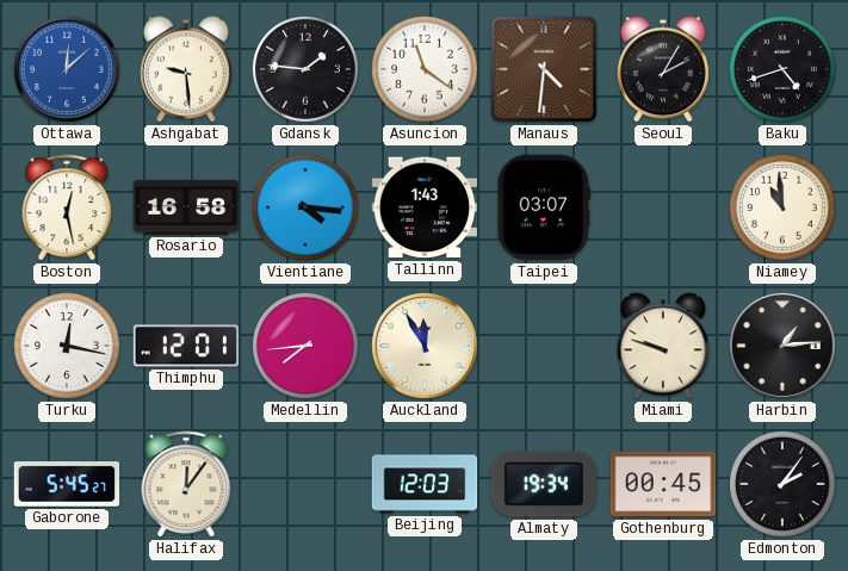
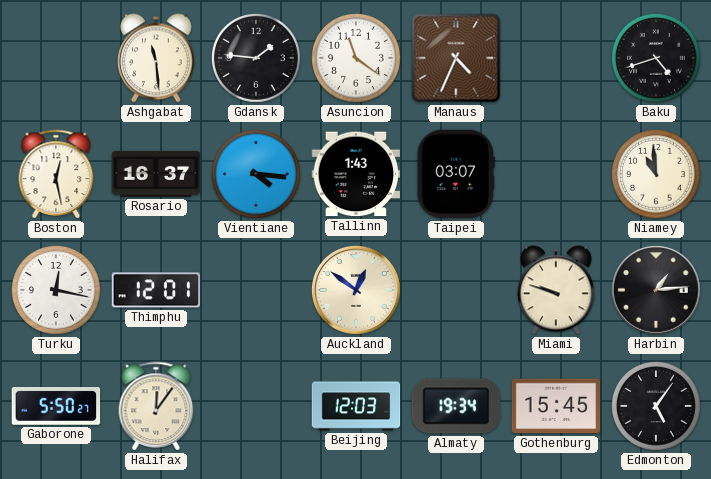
Ottawa: 12:08 -> none (68, 70)
Ashgabat: 9:29 -> 11:29 (157, 58)
Manaus: 4:31 -> 4:34 (456, 58)
Seoul: 2:05 -> none (664, 69)
Rosario: 16:58 -> 16:37 (156, 174)
Medellin: 7:44 -> none (307, 347)
Auckland: 11:55 -> 12:51 (357, 291)
Gaborone: 5:45 -> 5:50 (56, 406)
Gothenburg: 00:45 -> 15:45 (556, 406)
Edmonton: 2:06 -> 5:06 (657, 407)
